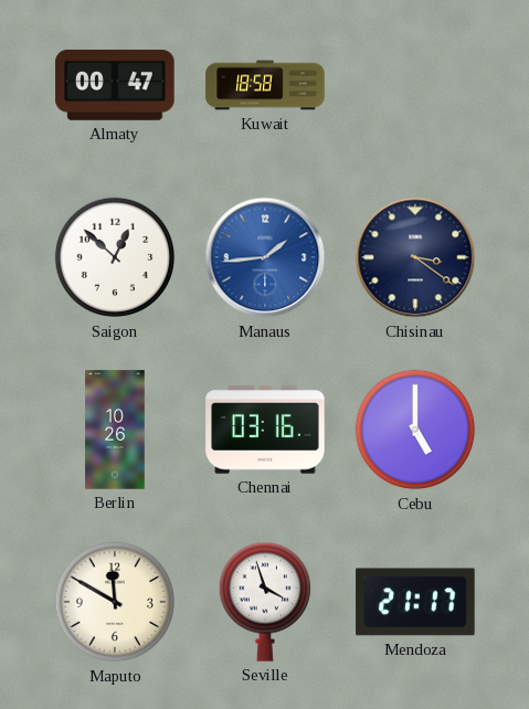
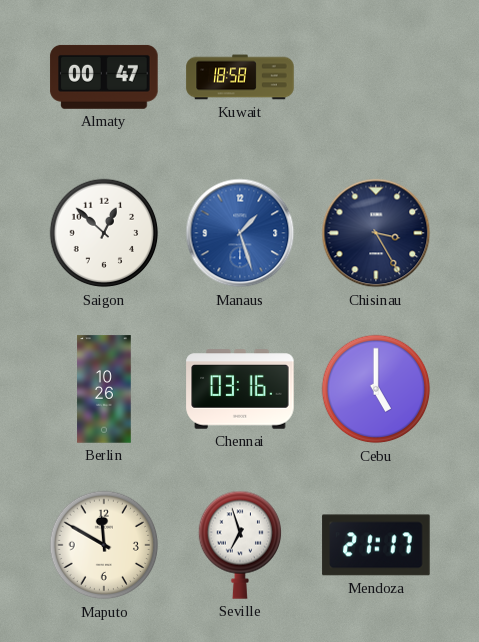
Manaus: 1:44 -> 1:27 (240, 233)
Chisinau: 3:21 -> 3:25 (376, 233)
Seville: 3:57 -> 6:57 (239, 545)
